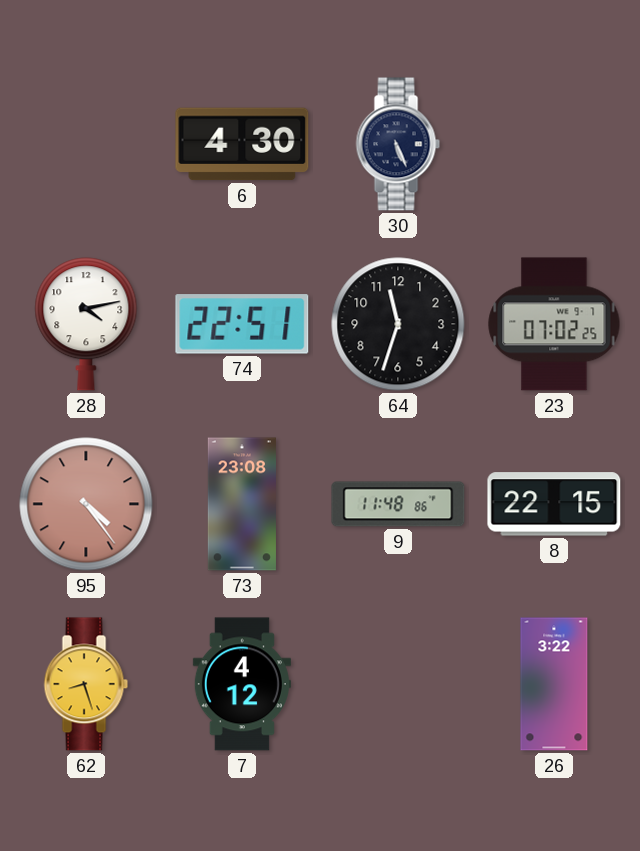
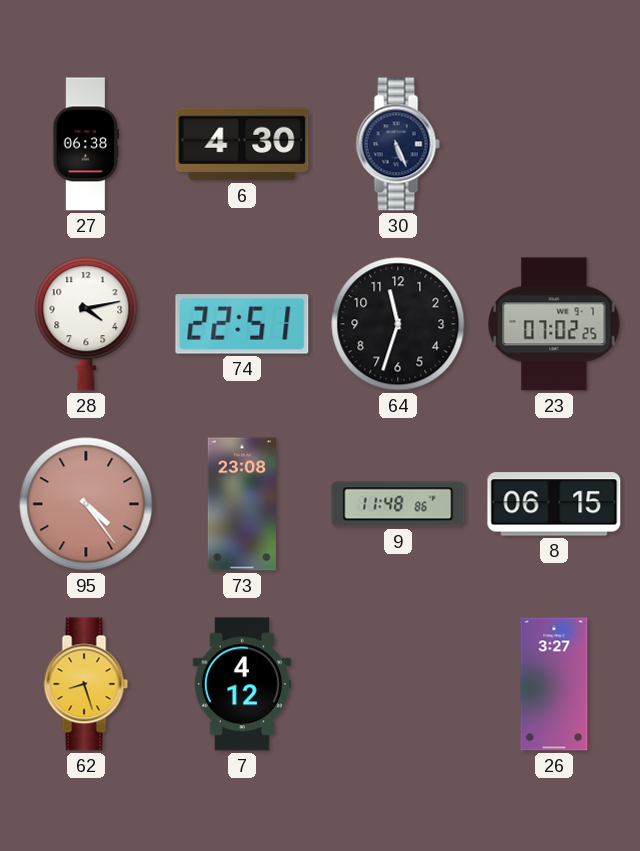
27: none -> 06:38 (86, 144)
8: 22:15 -> 06:15 (554, 504)
26: 3:22 -> 3:27 (554, 684)
